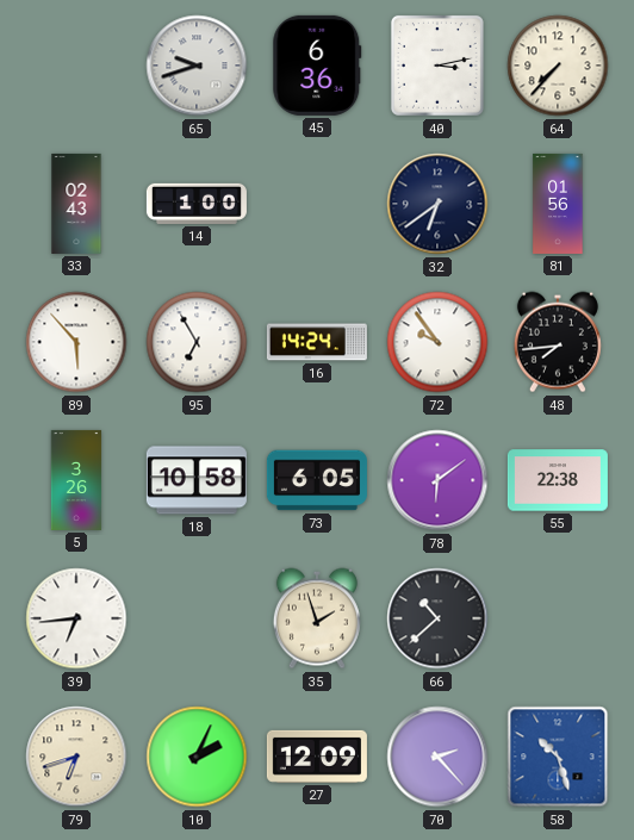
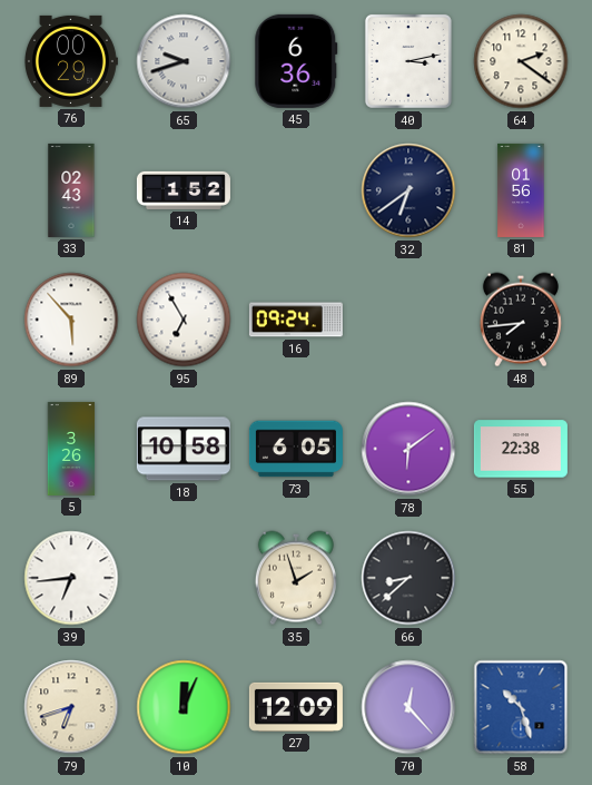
76: none -> 00:29 (70, 61)
64: 7:37 -> 2:21 (521, 61)
14: 1:00 -> 1:52 (184, 190)
16: 14:24 -> 09:24 (296, 320)
72: 9:54 -> none (437, 342)
66: 10:38 -> 8:38 (408, 578)
10: 2:04 -> 12:04 (184, 707)
70: 2:23 -> 12:23 (408, 707)
